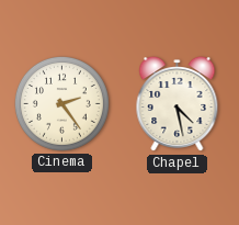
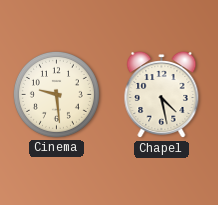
Cinema: 2:24 -> 9:29 (56, 94)
